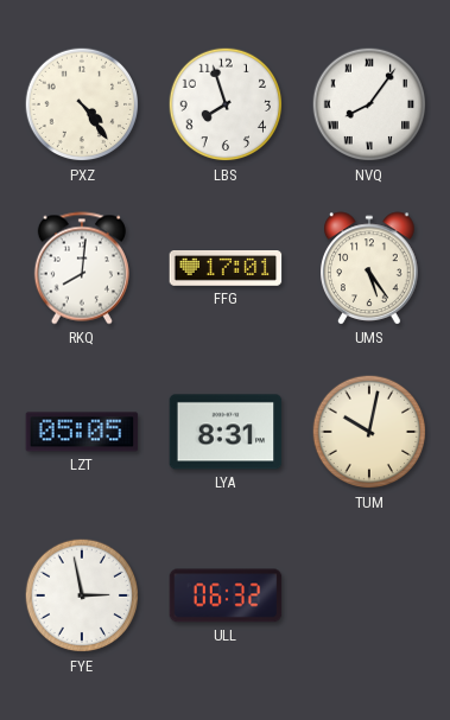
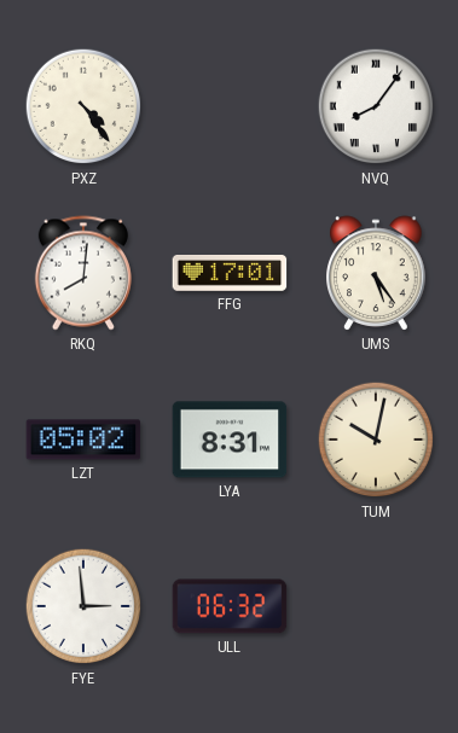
LBS: 7:57 -> none (226, 104)
LZT: 05:05 -> 05:02 (83, 440)
FYE: 2:58 -> 2:59 (83, 606)
